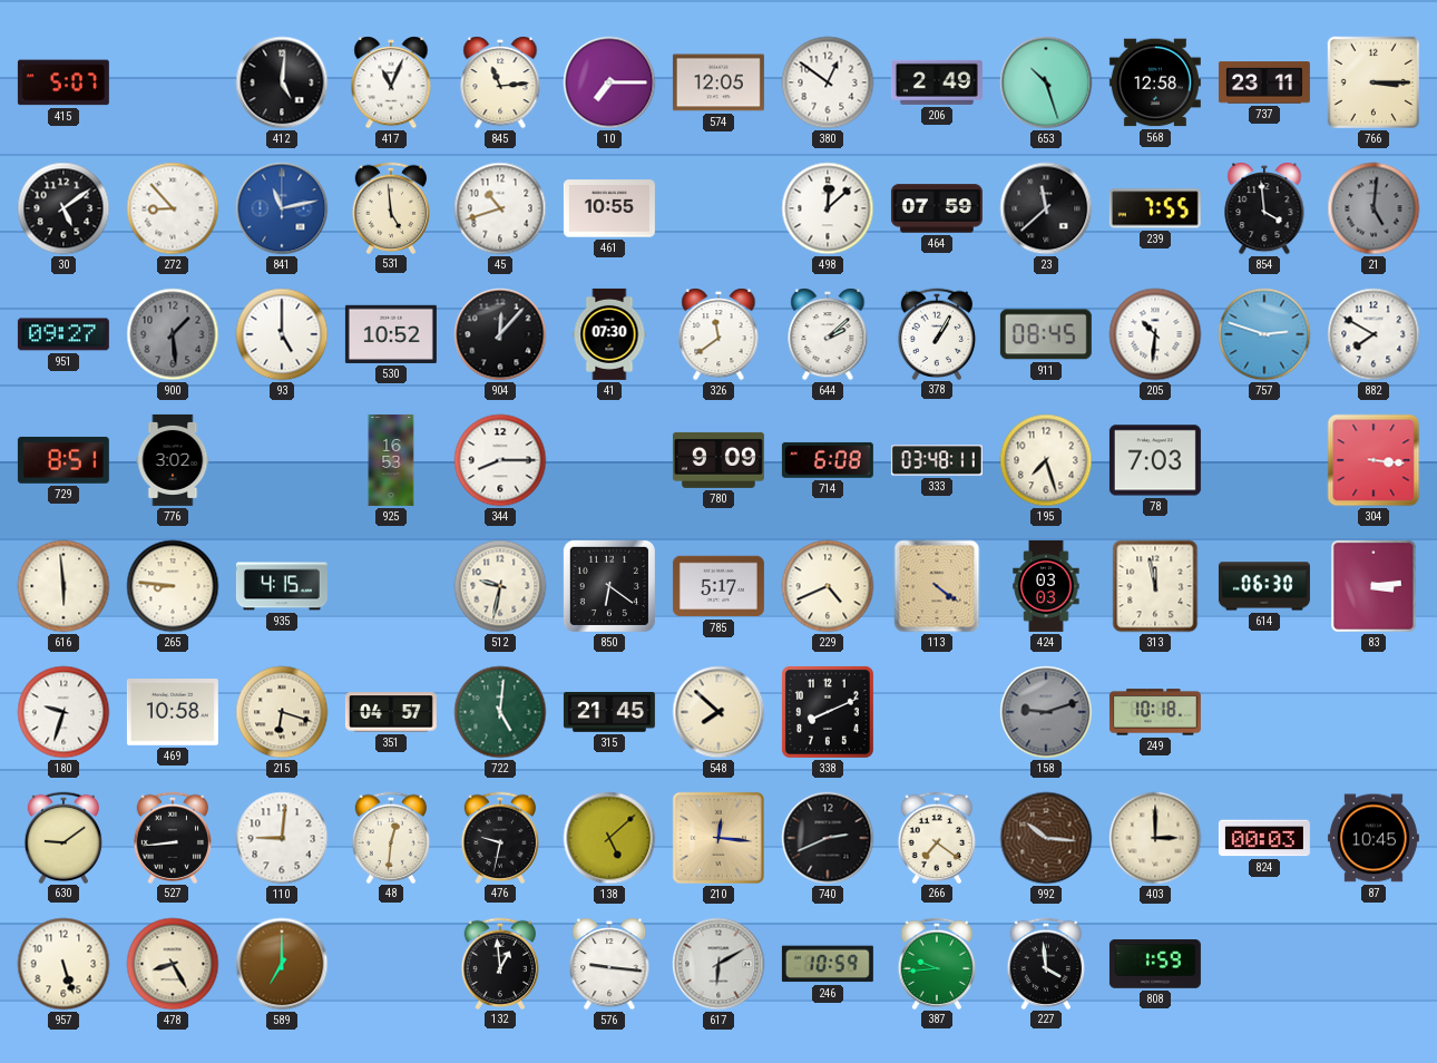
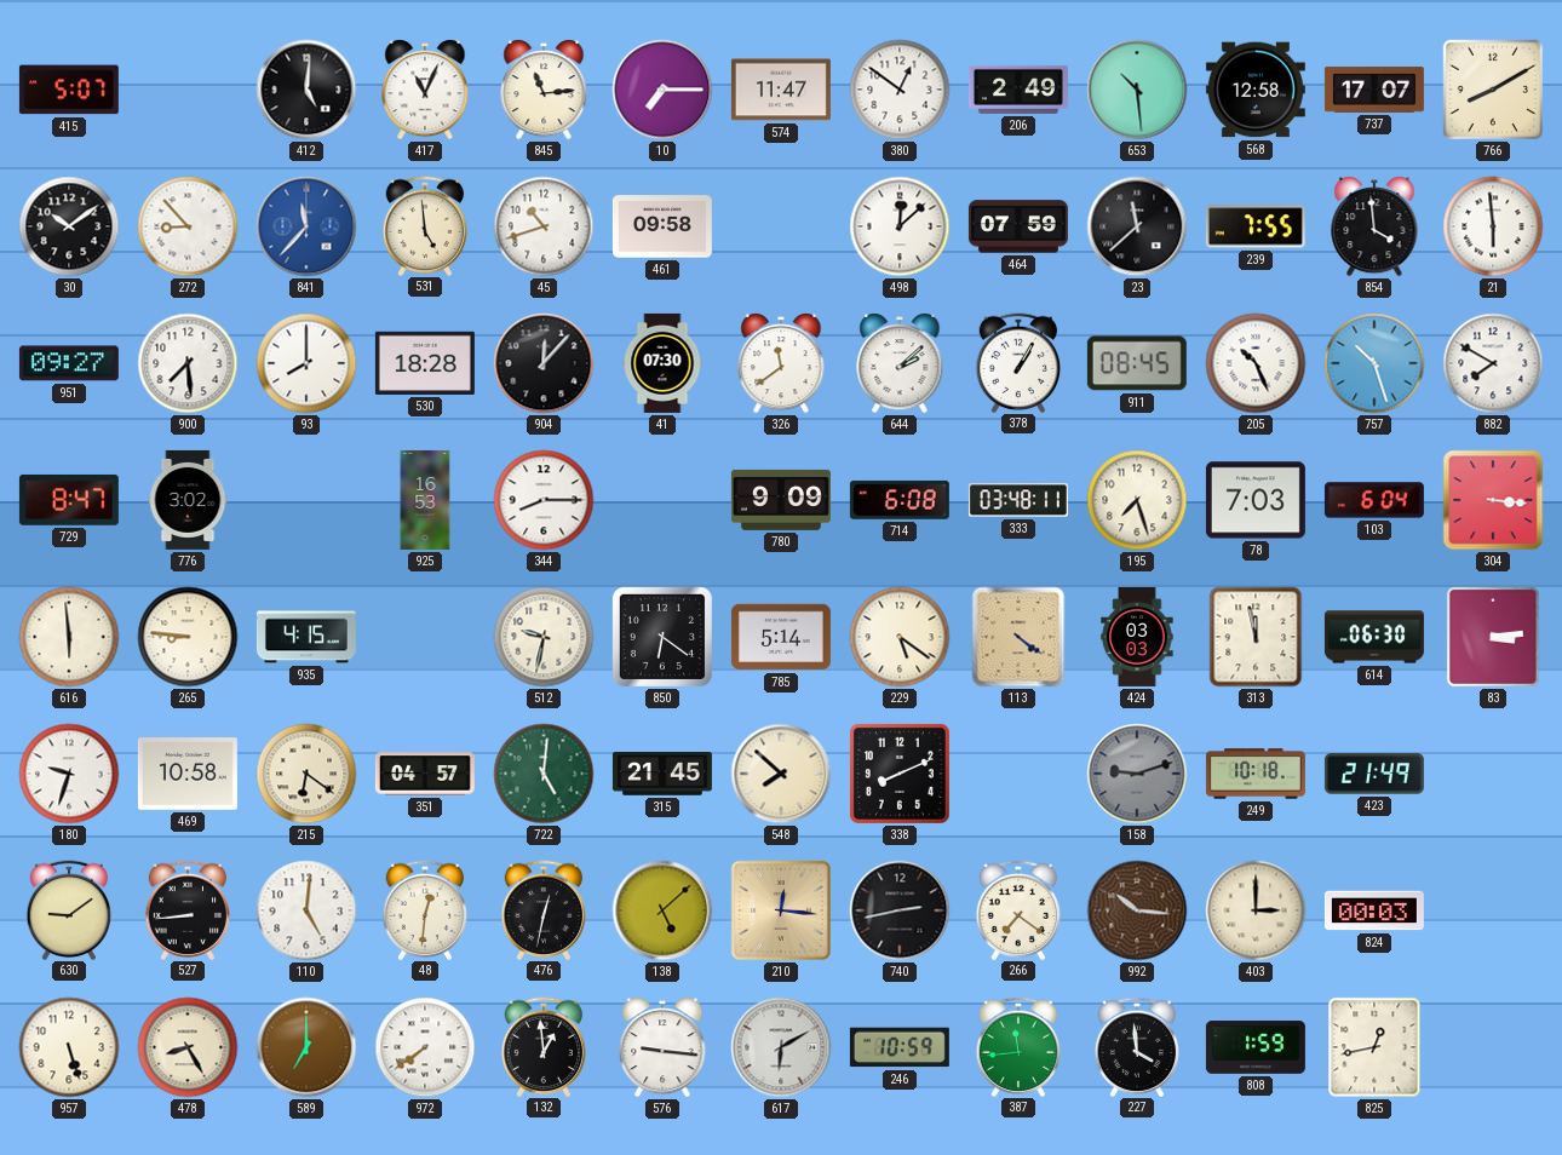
574: 12:05 -> 11:47 (781, 90)
653: 10:27 -> 10:29 (1137, 90)
737: 23:11 -> 17:07 (1374, 90)
766: 3:15 -> 8:10 (1493, 90)
30: 5:09 -> 10:09 (69, 226)
841: 11:13 -> 11:37 (306, 226)
461: 10:55 -> 09:58 (662, 226)
21: 5:01 -> 5:59 (1493, 226)
21 dial: grey -> white (1493, 226)
900: 1:29 -> 7:29 (188, 363)
900 dial: grey -> white (188, 363)
93: 5:00 -> 8:00 (306, 363)
530: 10:52 -> 18:28 (425, 363)
205: 10:31 -> 10:26 (1256, 363)
757: 2:48 -> 10:27 (1374, 363)
729: 8:51 -> 8:47 (69, 500)
103: none -> 6:04 (1374, 500)
785: 5:17 -> 5:14 (781, 637)
229: 4:41 -> 5:21 (900, 637)
215: 6:18 -> 6:21 (306, 774)
423: none -> 21:49 (1374, 774)
110: 9:01 -> 5:01 (306, 910)
476: 9:32 -> 12:32 (544, 909)
740: 2:41 -> 2:43 (900, 910)
87: 10:45 -> none (1374, 838)
972: none -> 7:39 (425, 1047)
387: 9:44 -> 11:44 (1018, 1046)
825: none -> 12:43 (1374, 1047)
